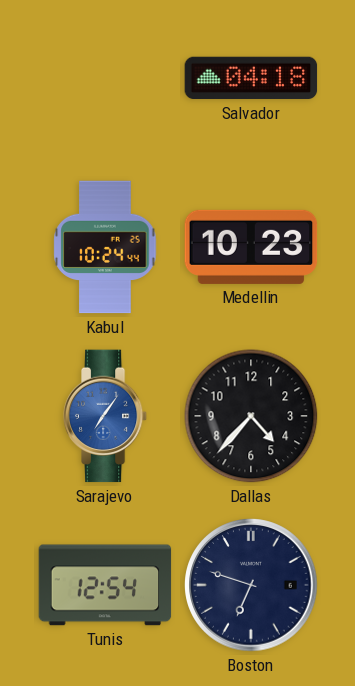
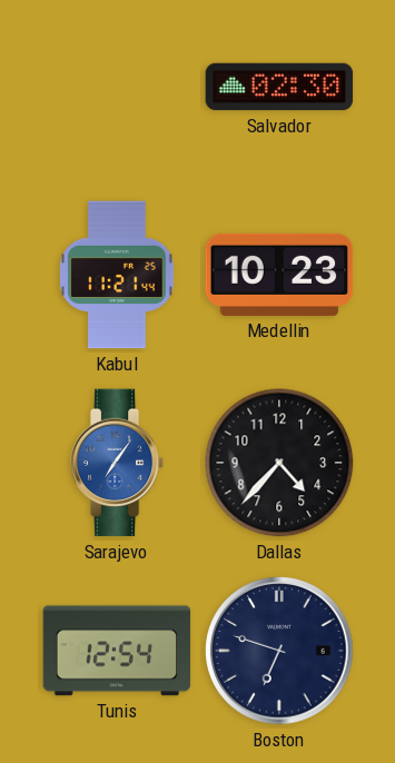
Salvador: 04:18 -> 02:30 (279, 87)
Kabul: 10:24 -> 11:21 (117, 275)
